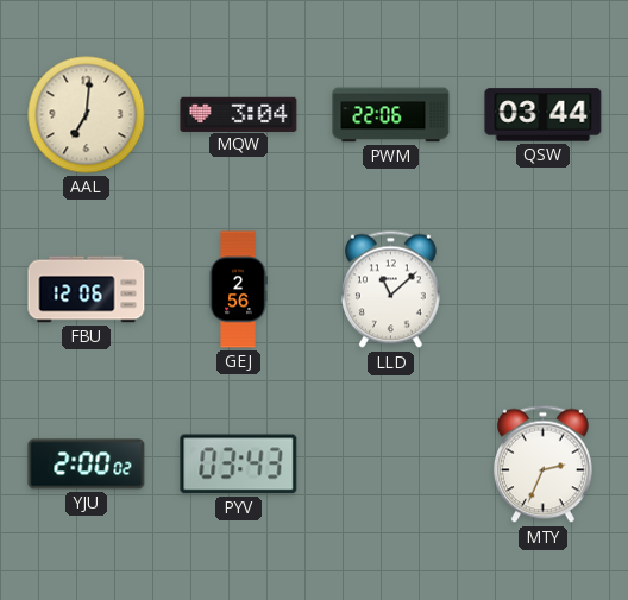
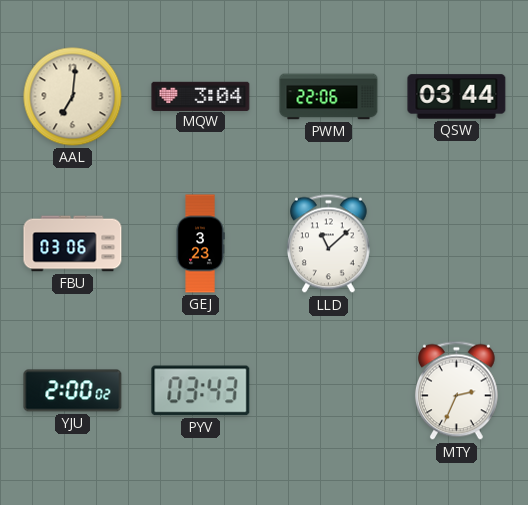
FBU: 12:06 -> 03:06 (73, 244)
GEJ: 2:56 -> 3:23 (200, 244)
